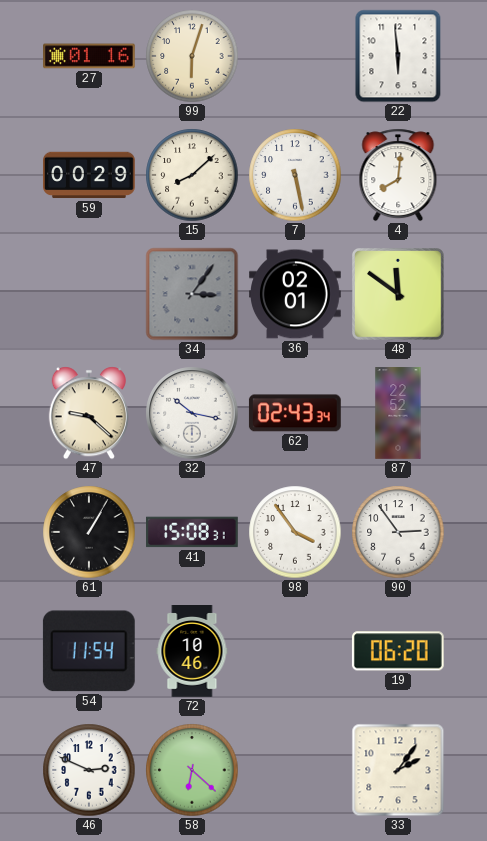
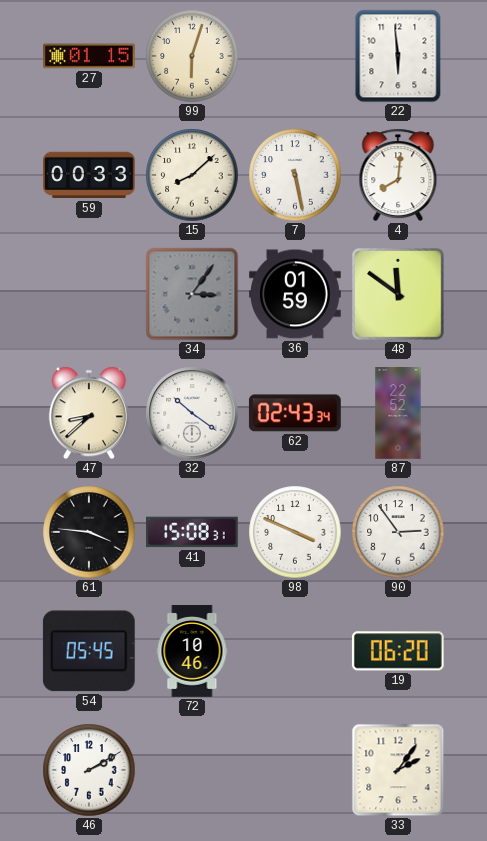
27: 01:16 -> 01:15 (90, 56)
59: 00:29 -> 00:33 (90, 175)
36: 02:01 -> 01:59 (296, 294)
47: 9:22 -> 8:38 (89, 413)
32: 10:17 -> 10:21 (192, 413)
61: 1:05 -> 3:46 (89, 532)
98: 3:54 -> 3:49 (295, 532)
54: 11:54 -> 05:45 (89, 651)
46: 2:49 -> 2:10 (89, 770)
58: 6:22 -> none (192, 770)
